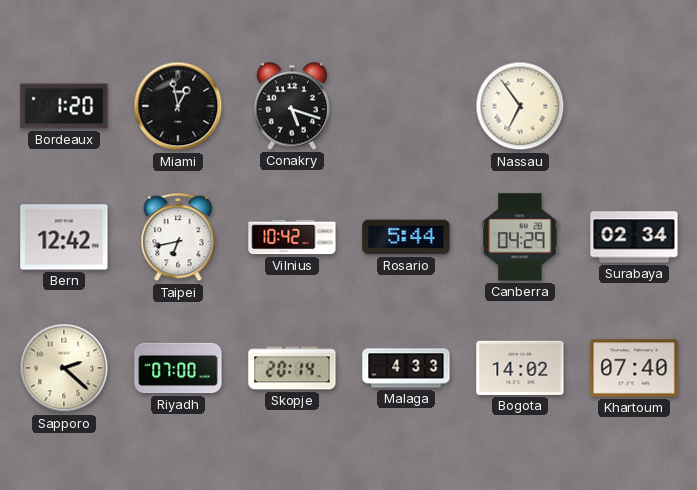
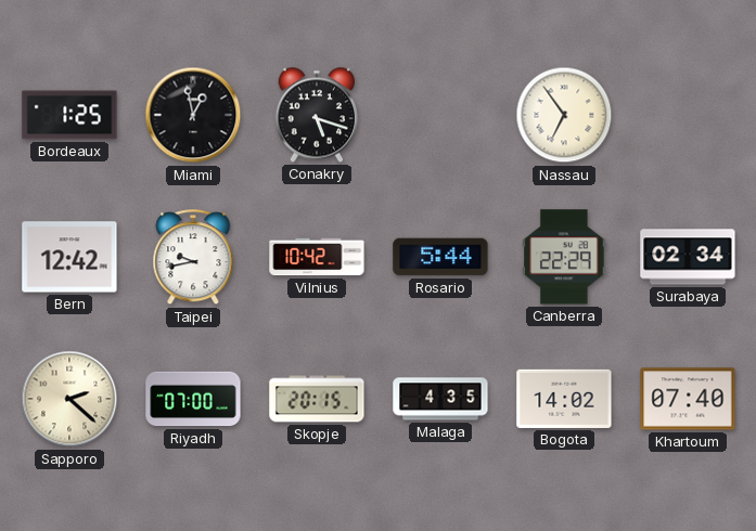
Bordeaux: 1:20 -> 1:25 (69, 115)
Taipei: 6:43 -> 9:43 (193, 258)
Canberra: 04:29 -> 22:29 (564, 257)
Skopje: 20:14 -> 20:15 (317, 399)
Malaga: 4:33 -> 4:35 (440, 399)
